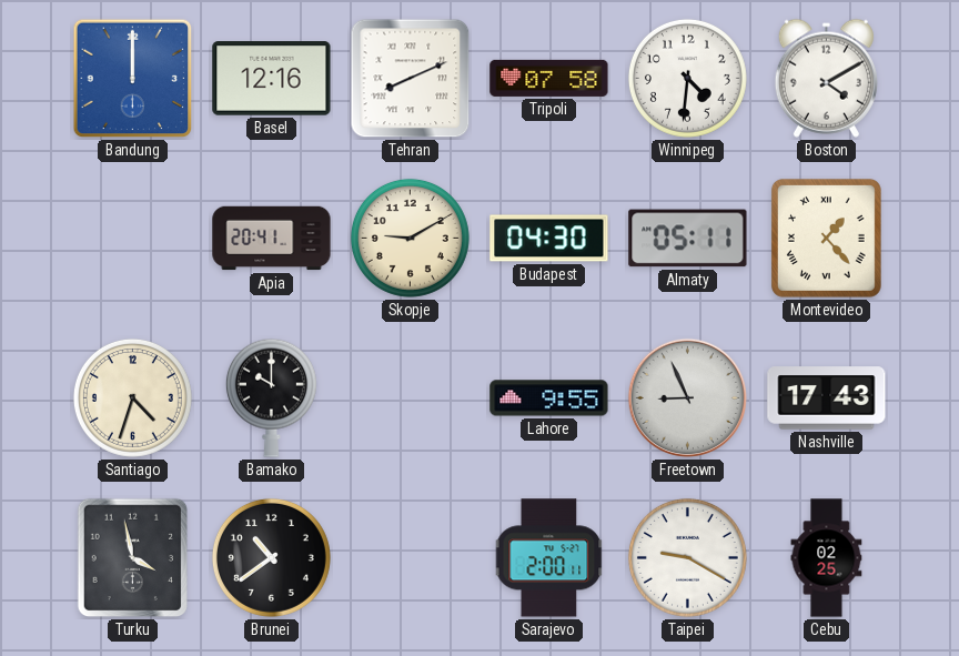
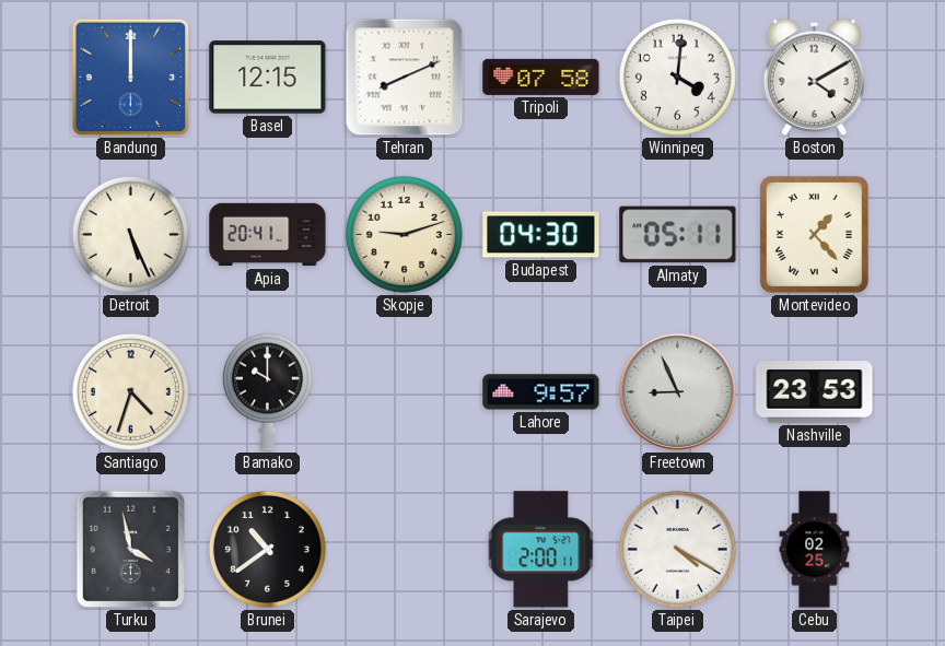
Basel: 12:16 -> 12:15 (268, 78)
Winnipeg: 4:31 -> 4:01 (677, 77)
Detroit: none -> 5:26 (130, 234)
Skopje: 9:10 -> 9:12 (404, 234)
Lahore: 9:55 -> 9:57 (541, 392)
Nashville: 17:43 -> 23:53 (815, 392)
Taipei: 9:20 -> 4:20 (677, 549)
